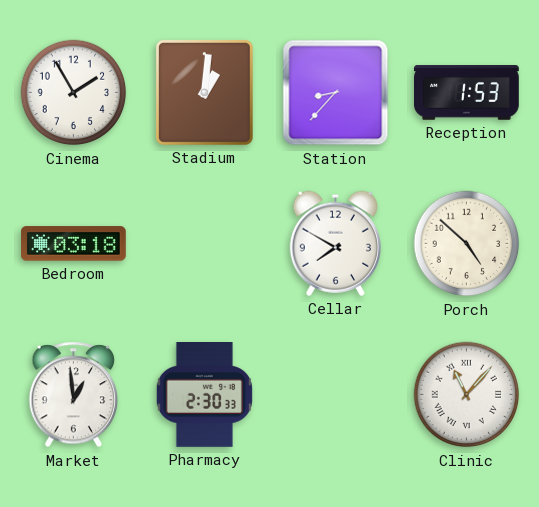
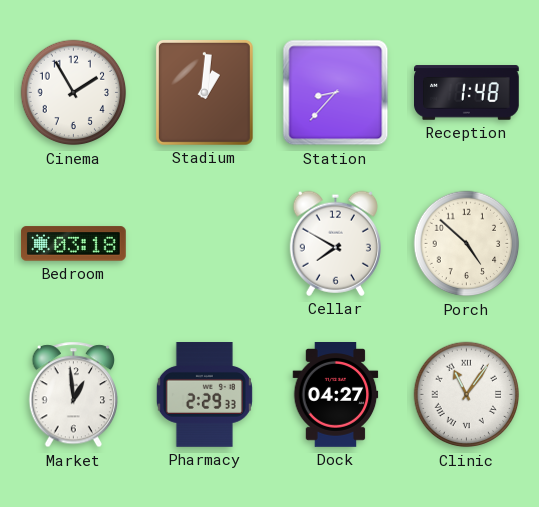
Reception: 1:53 -> 1:48 (467, 93)
Pharmacy: 2:30 -> 2:29 (204, 395)
Dock: none -> 04:27 (336, 395)
Clinic: 11:07 -> 11:06 (467, 395)
